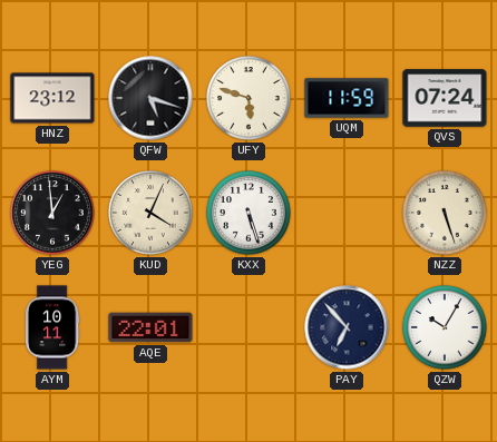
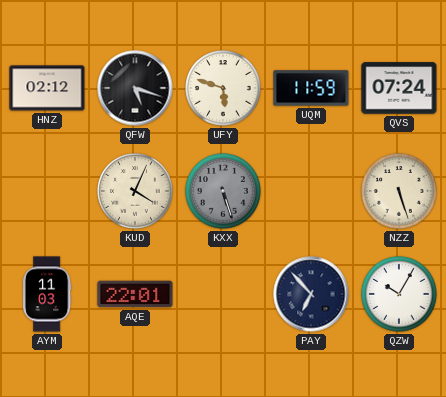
HNZ: 23:12 -> 02:12 (47, 88)
YEG: 12:59 -> none (52, 213)
KXX dial: white -> grey (223, 191)
AYM: 10:11 -> 11:03 (47, 294)
